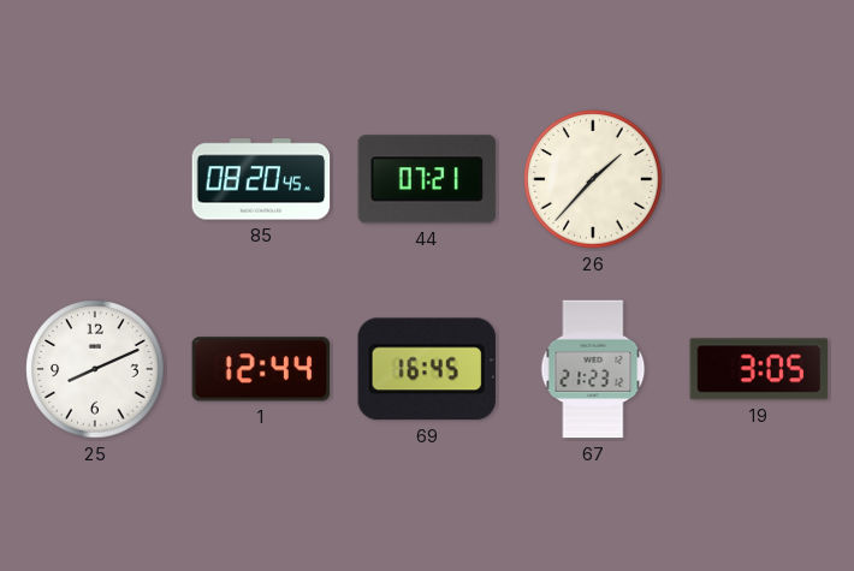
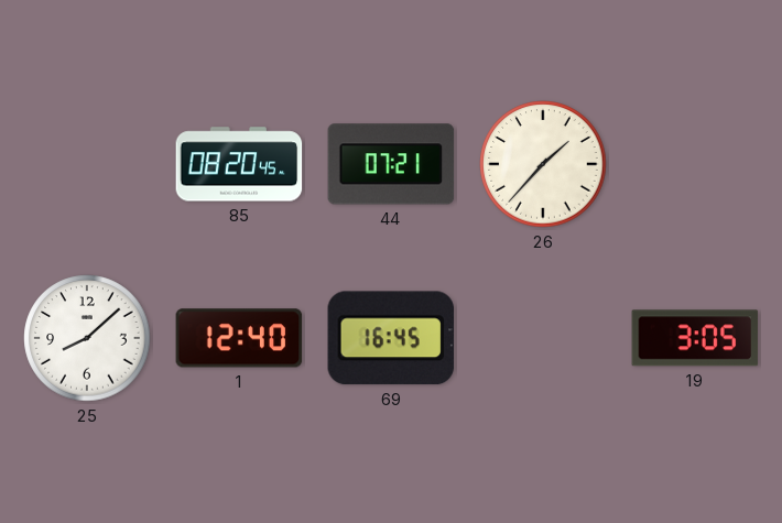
25: 8:11 -> 8:08 (87, 338)
1: 12:44 -> 12:40 (239, 338)
67: 21:23 -> none (593, 369)
